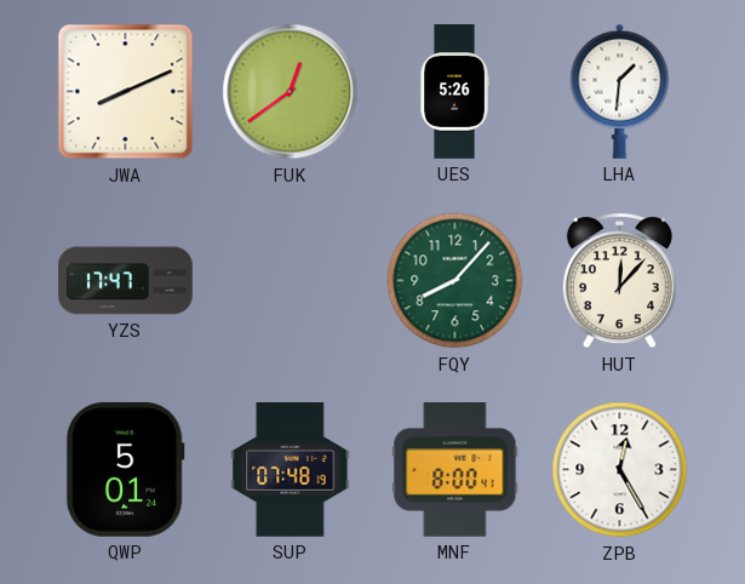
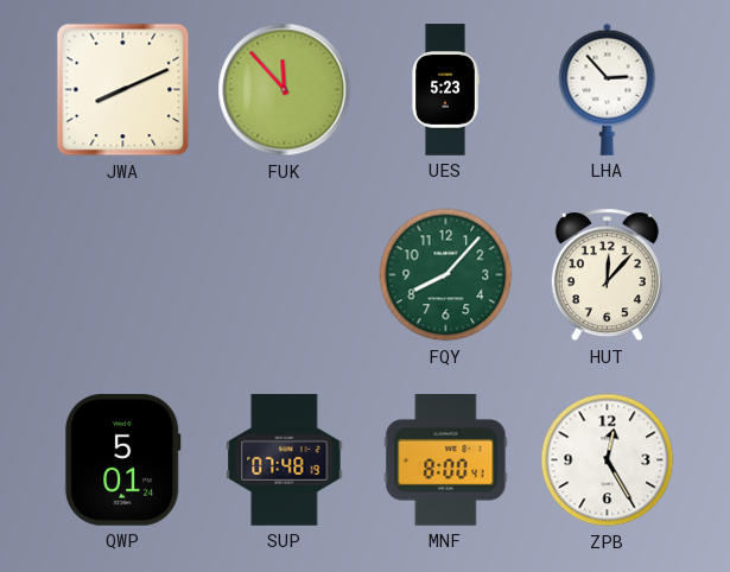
FUK: 12:39 -> 11:53 (285, 90)
UES: 5:26 -> 5:23 (445, 90)
LHA: 1:31 -> 2:53 (608, 89)
YZS: 17:47 -> none (126, 281)
